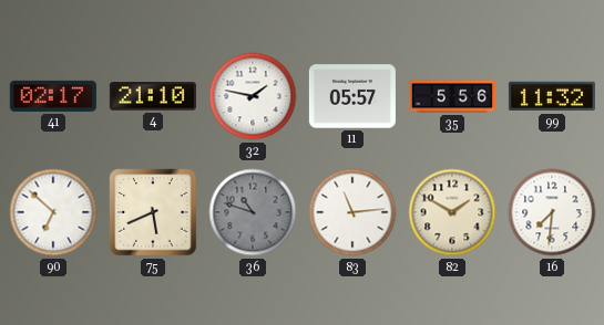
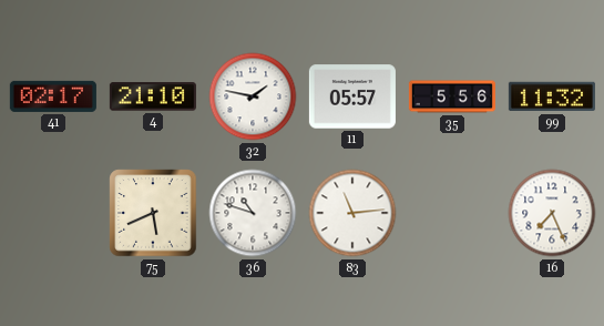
90: 6:52 -> none (53, 212)
36 dial: grey -> white (253, 213)
82: 1:50 -> none (452, 212)
16: 7:31 -> 7:26 (552, 213)
